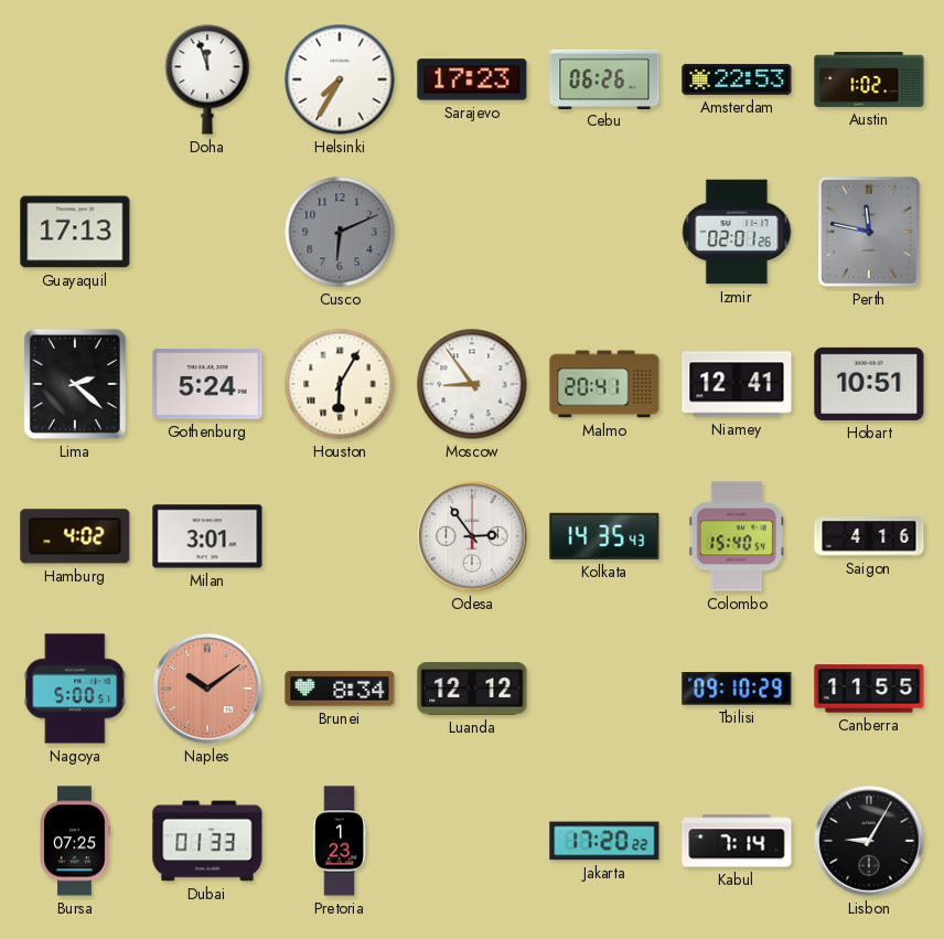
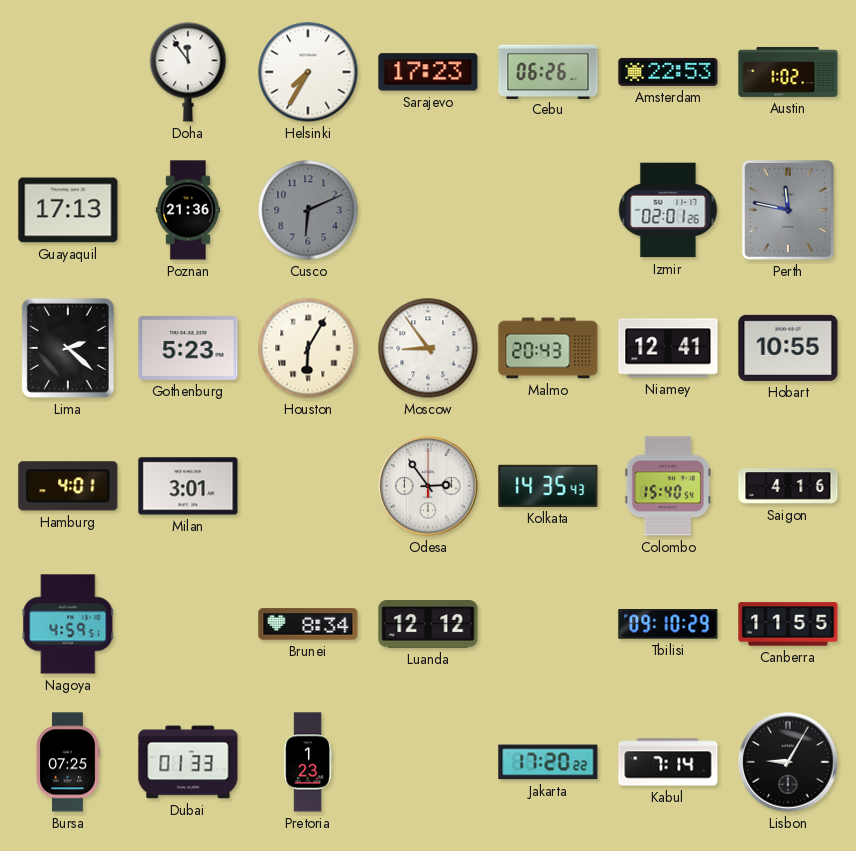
Doha: 11:57 -> 11:54 (188, 72)
Poznan: none -> 21:36 (187, 210)
Gothenburg: 5:24 -> 5:23 (188, 348)
Malmo: 20:41 -> 20:43 (548, 348)
Hobart: 10:51 -> 10:55 (788, 348)
Hamburg: 4:02 -> 4:01 (68, 486)
Nagoya: 5:00 -> 4:59 (68, 624)
Naples: 10:09 -> none (207, 689)
